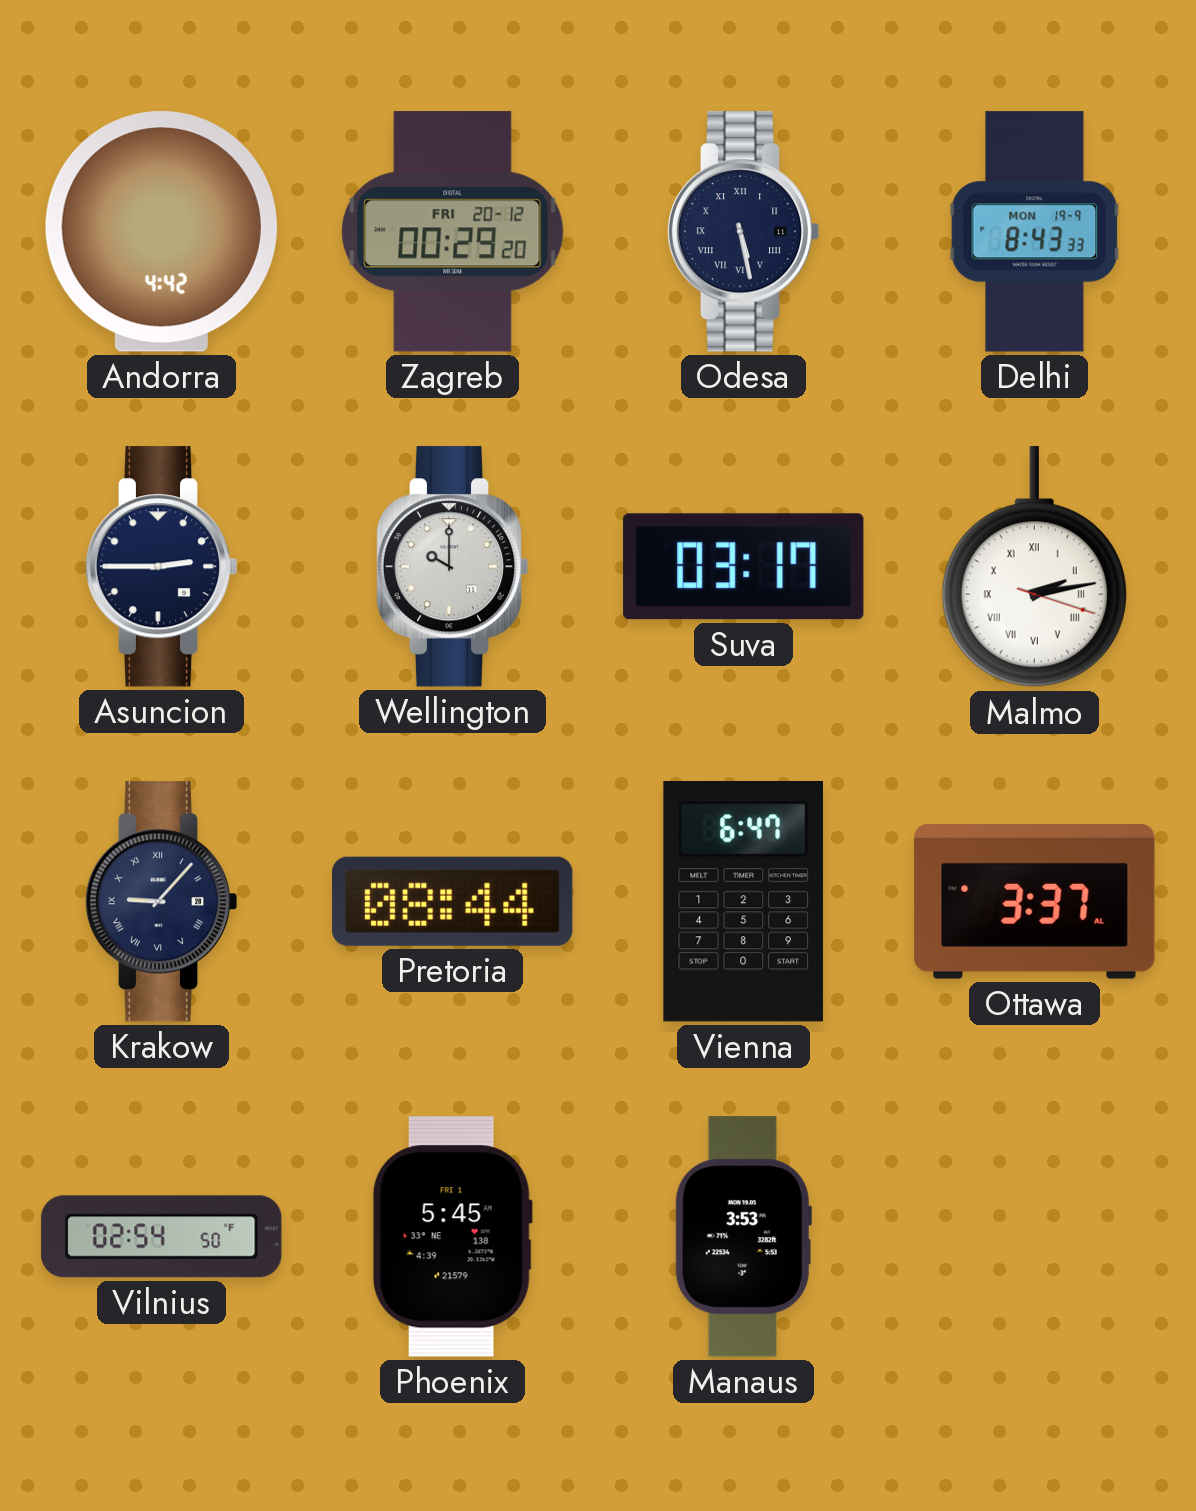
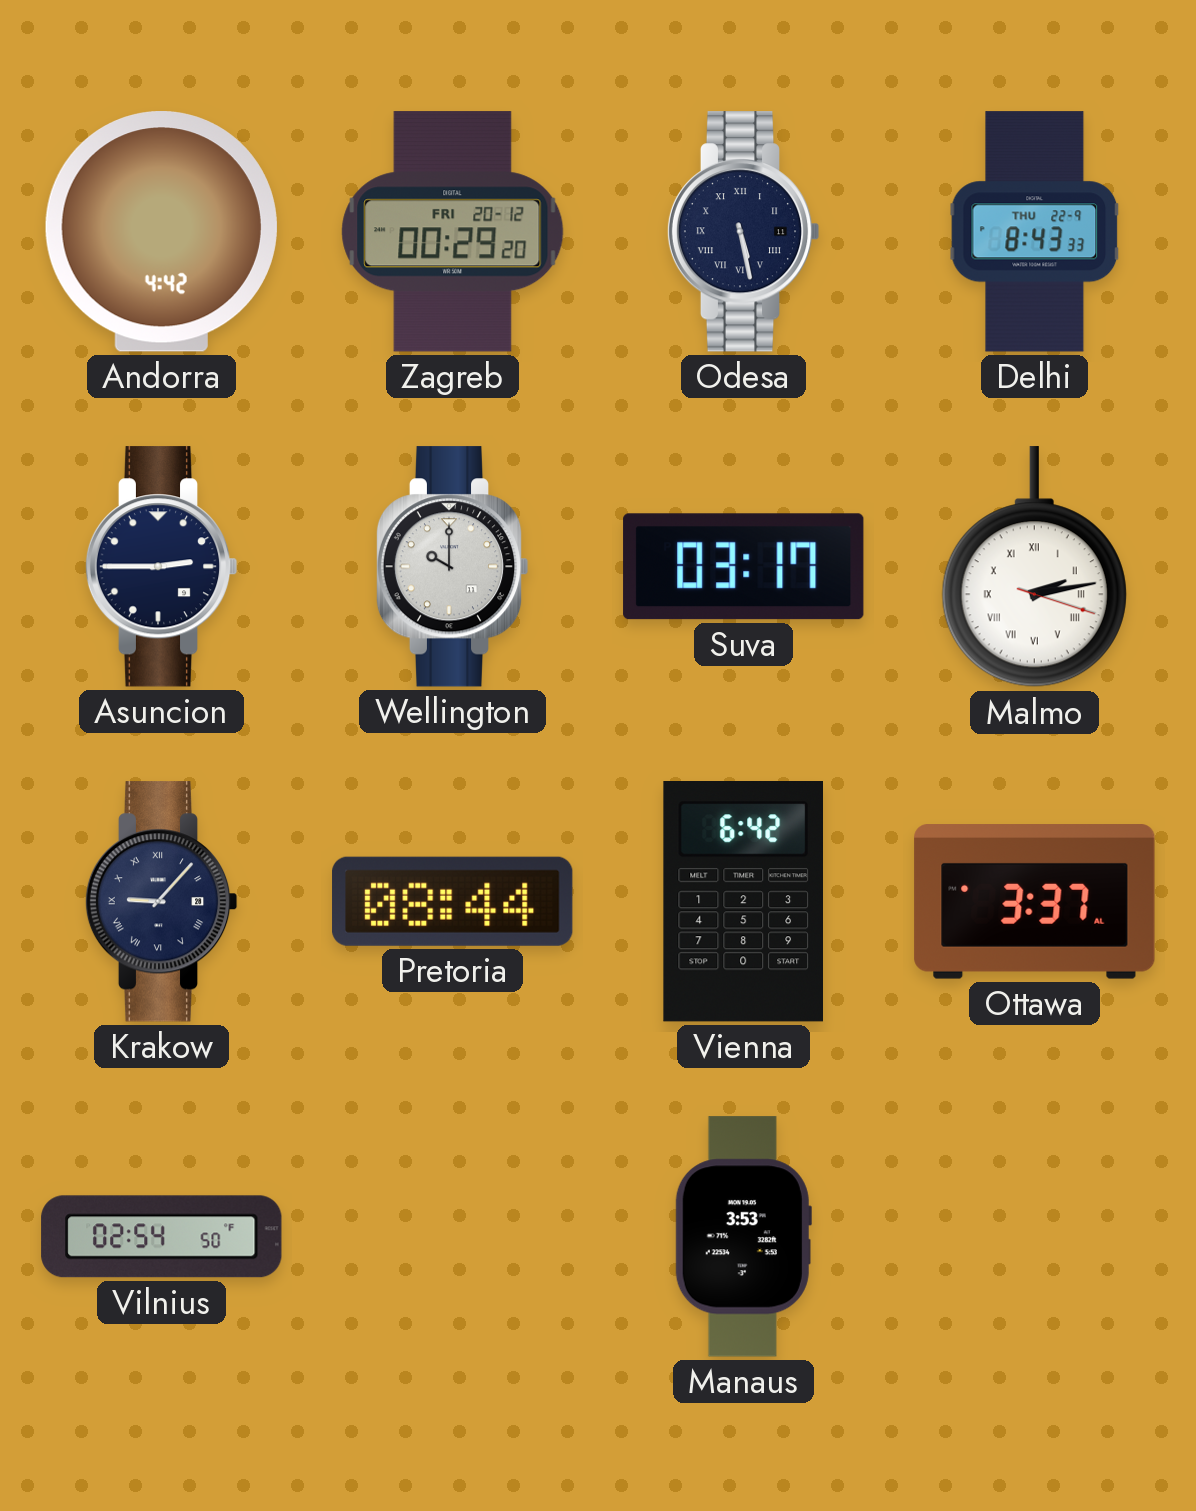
Delhi date: MON 19-9 -> THU 22-9 (1035, 232)
Vienna: 6:47 -> 6:42 (743, 902)
Phoenix: 5:45 -> none (452, 1237)
